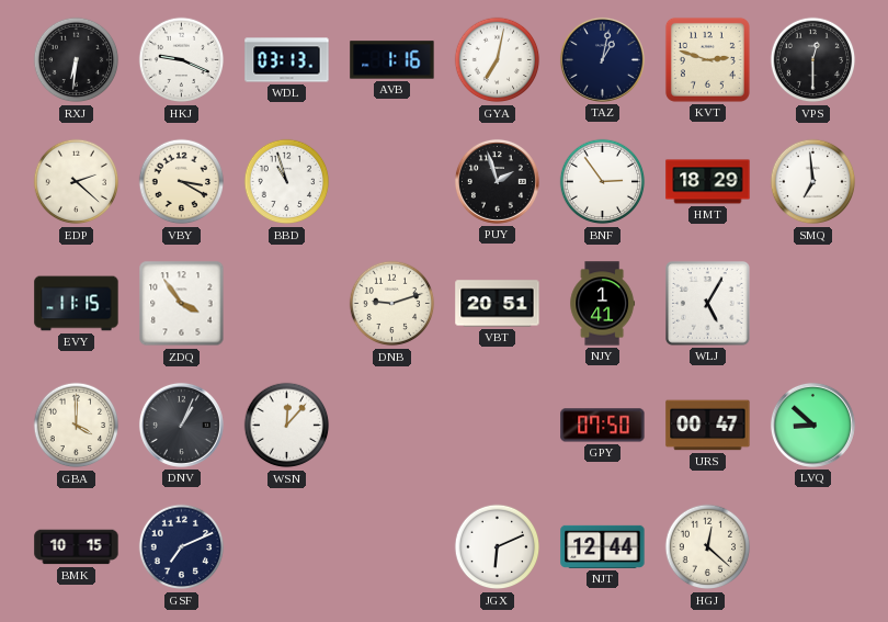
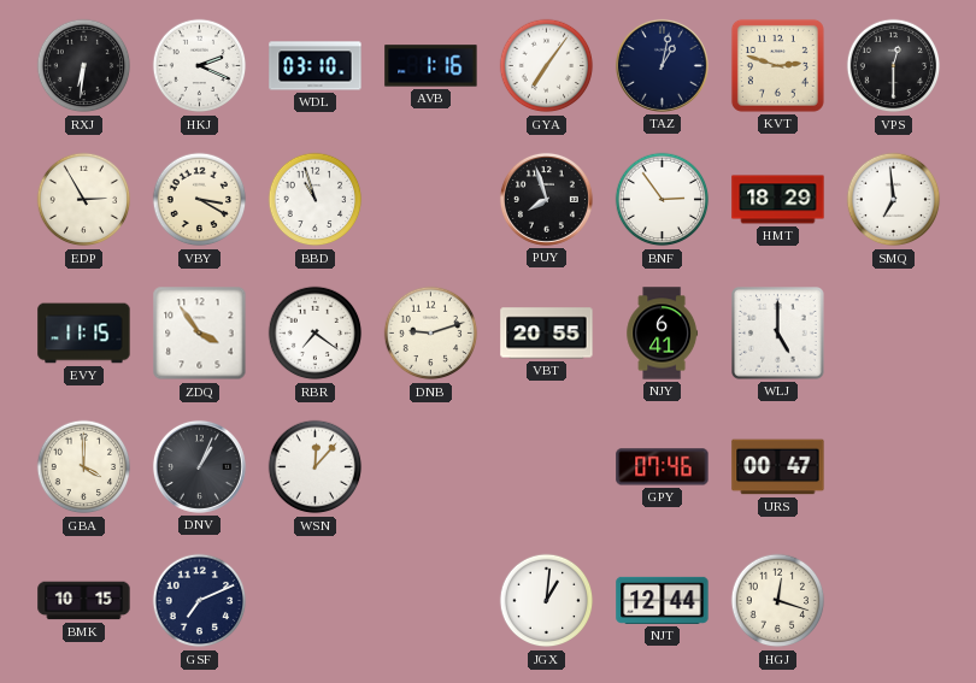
HKJ: 9:19 -> 2:19 (200, 66)
WDL: 03:13 -> 03:10 (316, 66)
GYA: 7:02 -> 7:06 (547, 66)
EDP: 2:22 -> 2:55 (84, 200)
PUY: 1:57 -> 7:57 (546, 199)
RBR: none -> 7:21 (316, 334)
VBT: 20:51 -> 20:55 (547, 334)
NJY: 1:41 -> 6:41 (662, 334)
WLJ: 5:05 -> 5:00 (778, 334)
GPY: 07:50 -> 07:46 (663, 467)
LVQ: 8:52 -> none (812, 425)
JGX: 6:11 -> 1:01 (547, 601)
HGJ: 12:22 -> 12:18 (778, 601)
